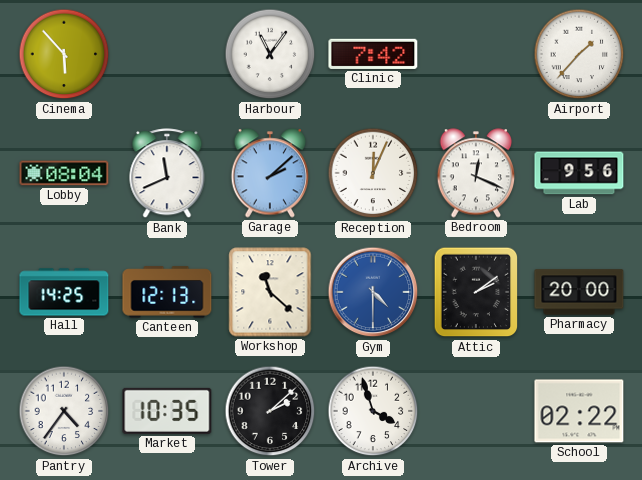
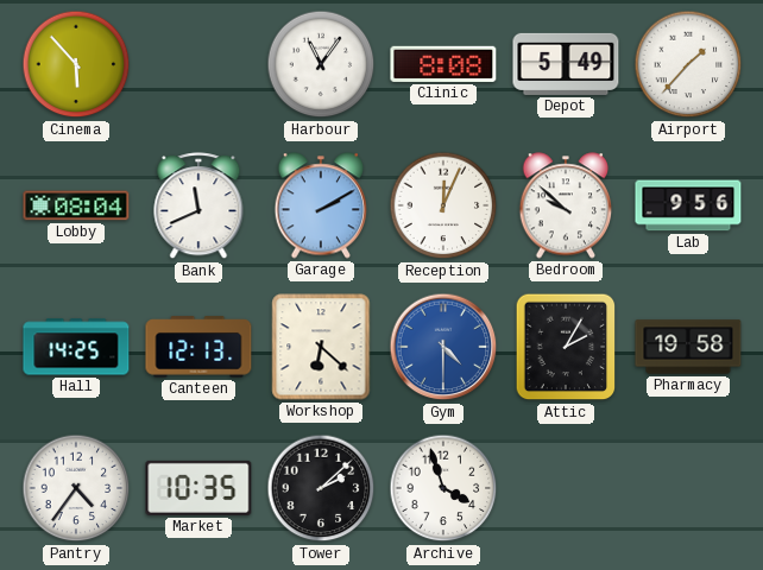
Clinic: 7:42 -> 8:08 (443, 64)
Depot: none -> 5:49 (566, 64)
Garage: 2:08 -> 2:10 (321, 205)
Bedroom: 12:19 -> 9:52 (566, 205)
Workshop: 11:22 -> 6:22 (321, 347)
Attic: 2:09 -> 2:05 (566, 347)
Pharmacy: 20:00 -> 19:58 (688, 347)
School: 02:22 -> none (579, 411)
